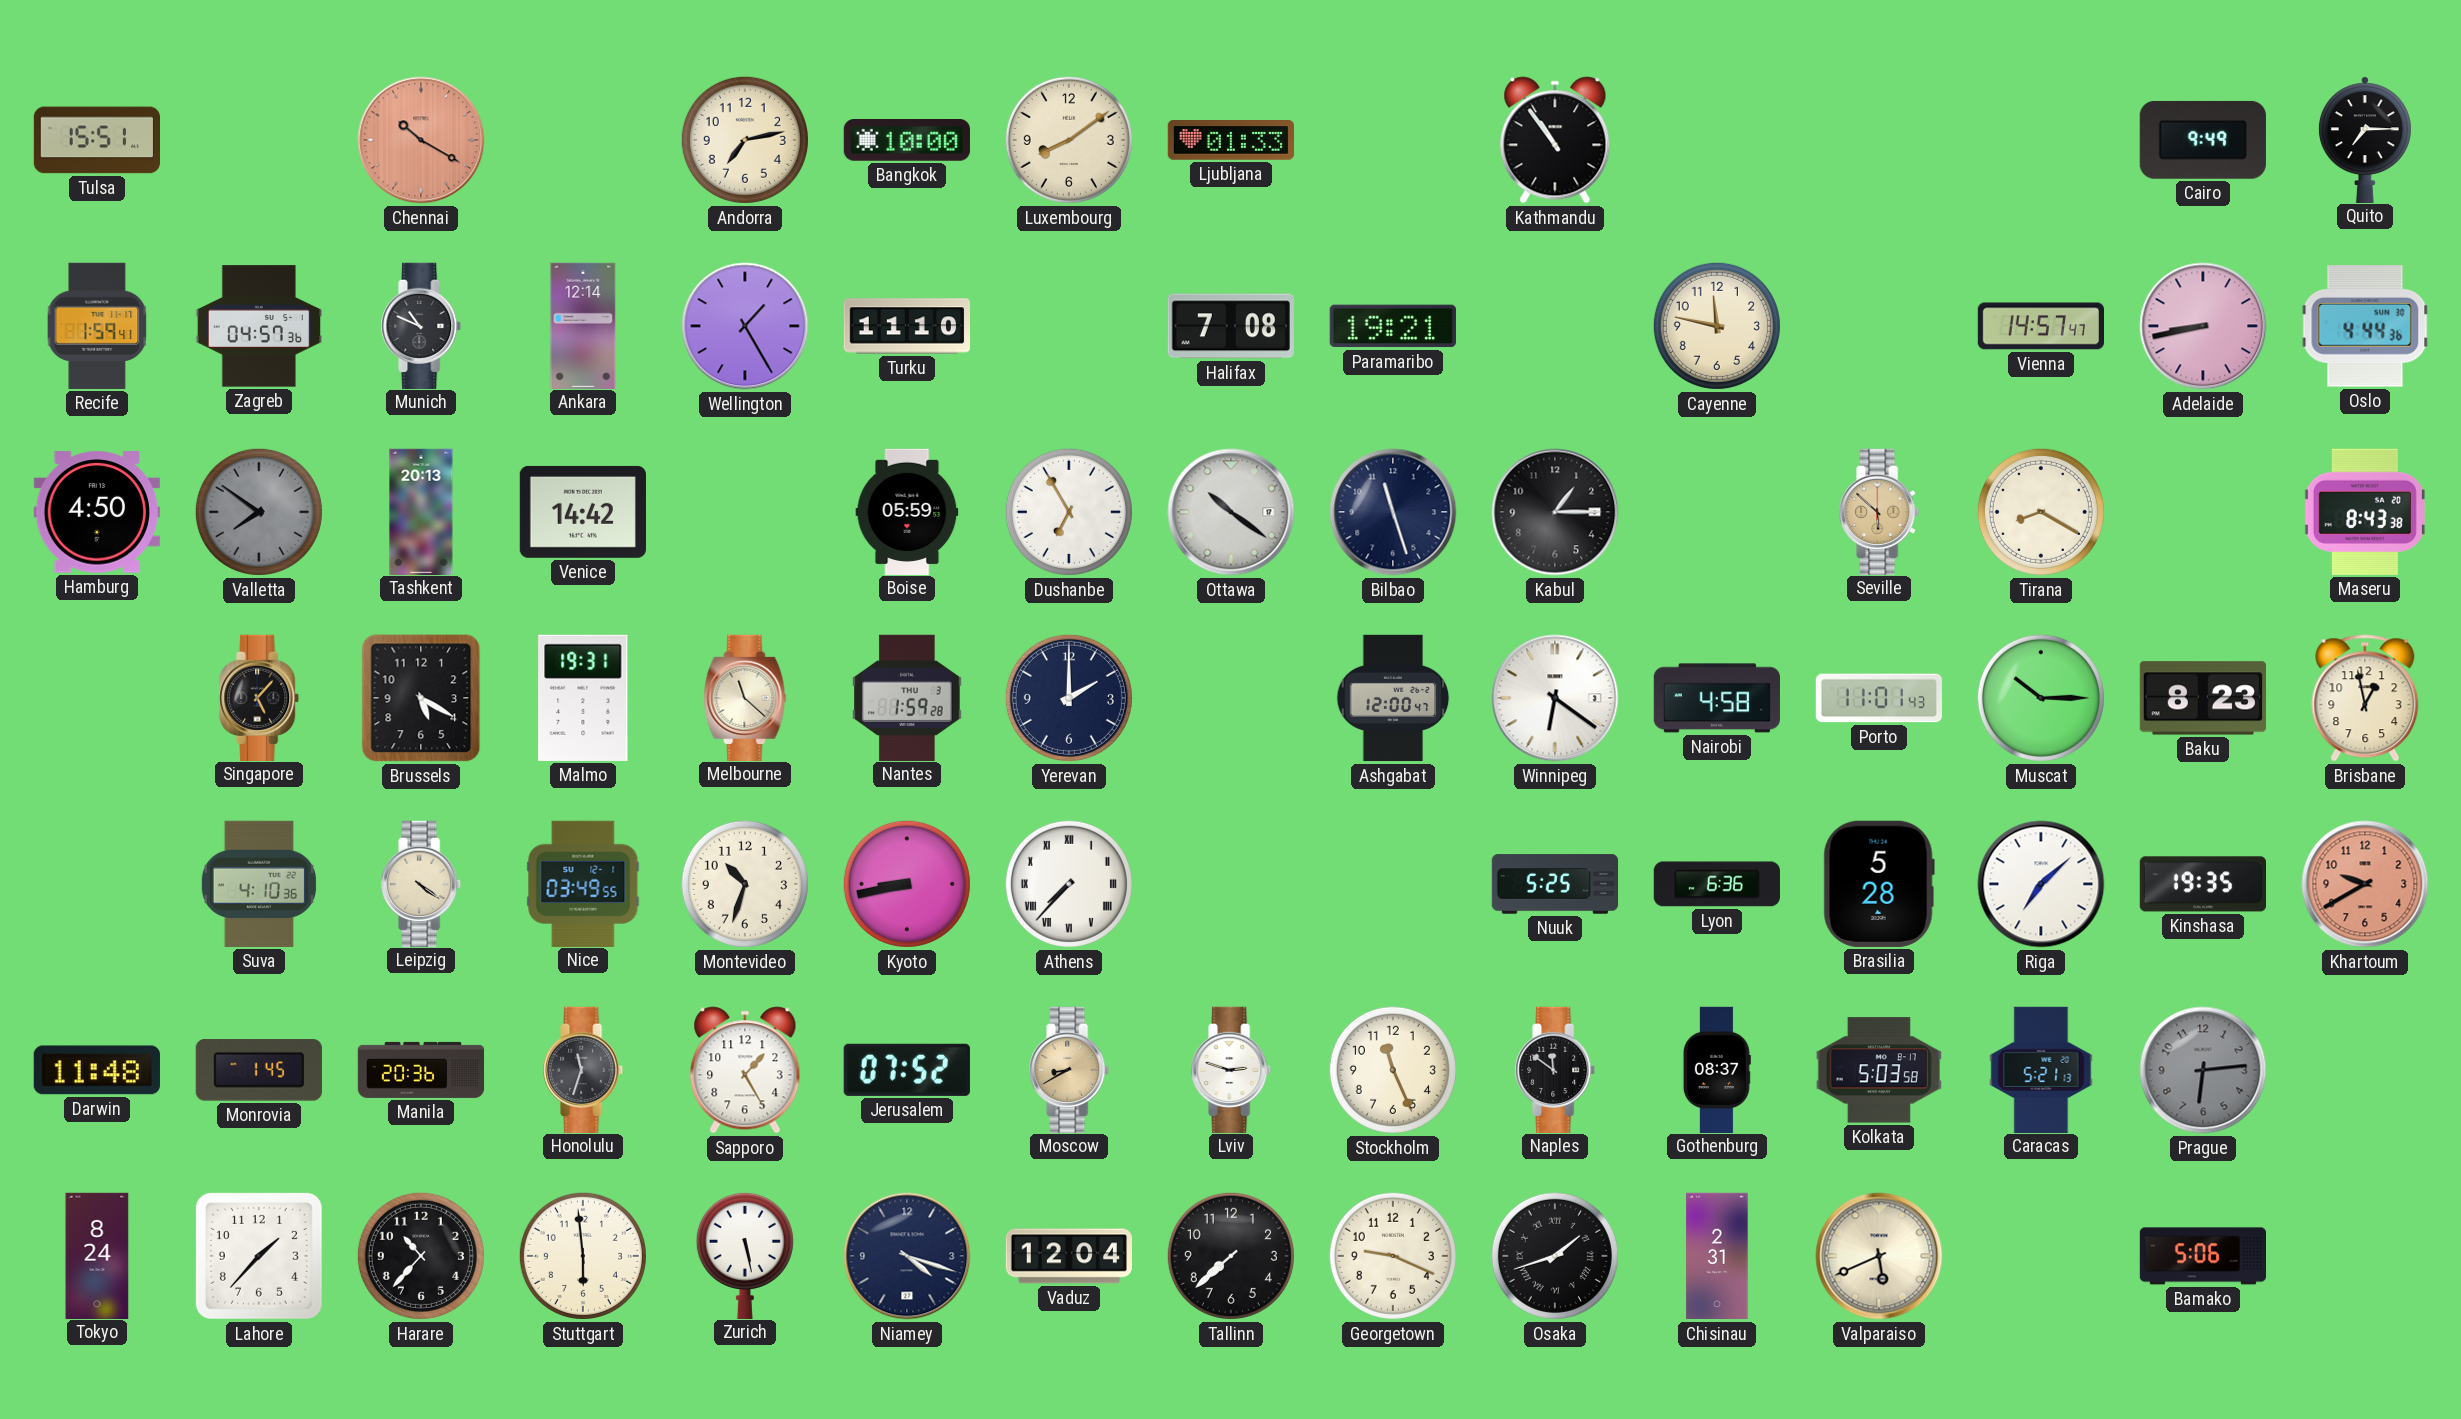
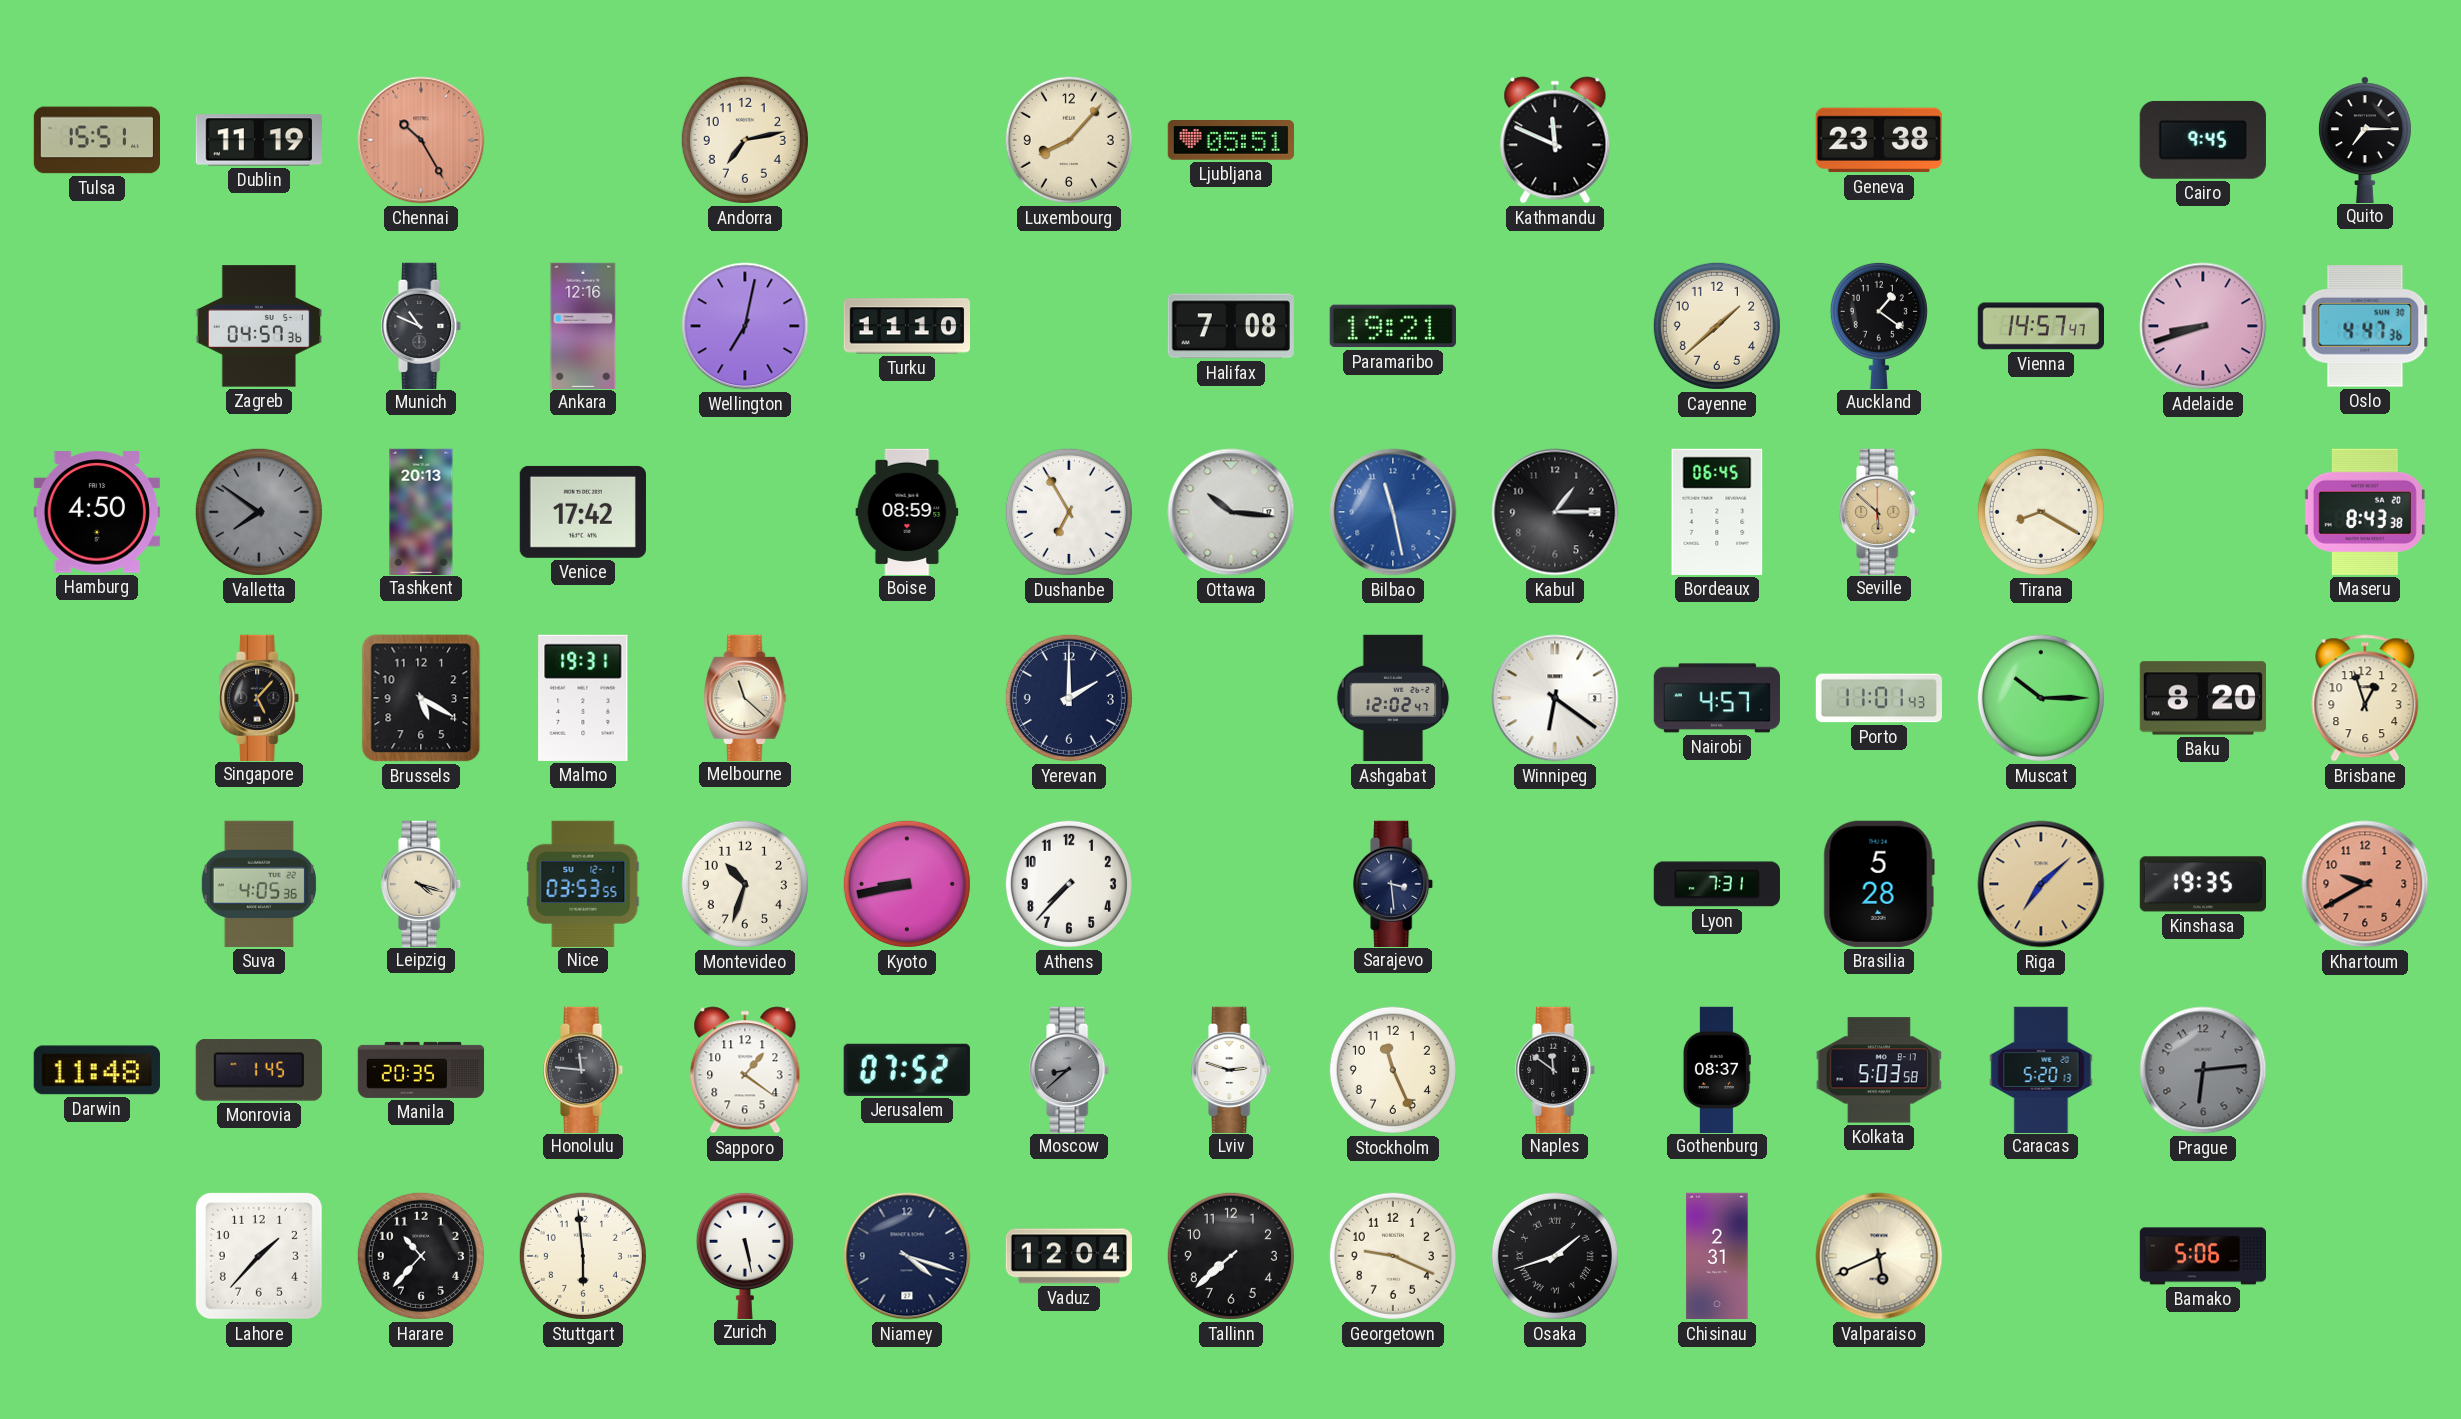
Dublin: none -> 11:19 (258, 140)
Chennai: 10:20 -> 10:25 (421, 140)
Bangkok: 10:00 -> none (907, 141)
Luxembourg: 8:09 -> 8:07 (1069, 140)
Ljubljana: 01:33 -> 05:51 (1230, 140)
Kathmandu: 10:54 -> 11:49 (1555, 140)
Geneva: none -> 23:38 (1879, 140)
Cairo: 9:49 -> 9:45 (2203, 140)
Recife: 1:59 -> none (97, 326)
Ankara: 12:14 -> 12:16 (583, 325)
Wellington: 1:25 -> 7:02 (745, 326)
Cayenne: 11:47 -> 1:38 (1717, 326)
Auckland: none -> 1:21 (1879, 325)
Adelaide: 8:43 -> 8:42 (2203, 326)
Oslo: 4:44 -> 4:47 (2365, 326)
Venice: 14:42 -> 17:42 (583, 512)
Boise: 05:59 -> 08:59 (907, 511)
Ottawa: 10:21 -> 10:16 (1231, 512)
Bilbao: 11:27 -> 11:28 (1393, 512)
Bilbao dial: navy -> blue (1393, 512)
Bordeaux: none -> 06:45 (1717, 512)
Nantes: 1:59 -> none (907, 697)
Ashgabat: 12:00 -> 12:02 (1393, 698)
Nairobi: 4:58 -> 4:57 (1717, 698)
Baku: 8:23 -> 8:20 (2203, 698)
Brisbane: 12:58 -> 12:57 (2365, 698)
Suva: 4:10 -> 4:05 (259, 884)
Leipzig: 4:21 -> 4:18 (422, 883)
Nice: 03:49 -> 03:53 (583, 883)
Athens numerals: Roman -> Arabic (1069, 884)
Sarajevo: none -> 3:29 (1394, 883)
Nuuk: 5:25 -> none (1555, 884)
Lyon: 6:36 -> 7:31 (1717, 884)
Riga dial: white -> champagne (2041, 884)
Manila: 20:36 -> 20:35 (421, 1070)
Honolulu: 11:33 -> 11:46 (584, 1069)
Sapporo: 1:25 -> 1:21 (745, 1070)
Moscow: 8:40 -> 8:38 (1070, 1069)
Moscow dial: champagne -> grey (1070, 1069)
Caracas: 5:21 -> 5:20 (2041, 1069)
Tokyo: 8:24 -> none (97, 1255)
